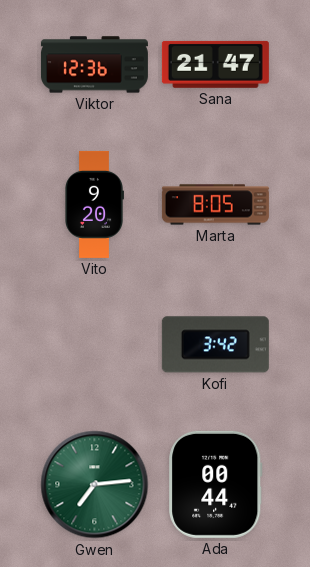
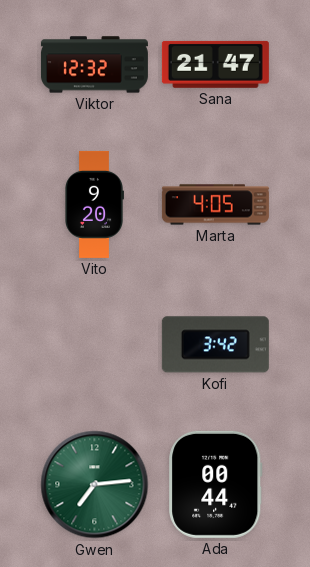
Viktor: 12:36 -> 12:32 (94, 65)
Marta: 8:05 -> 4:05 (215, 205)
